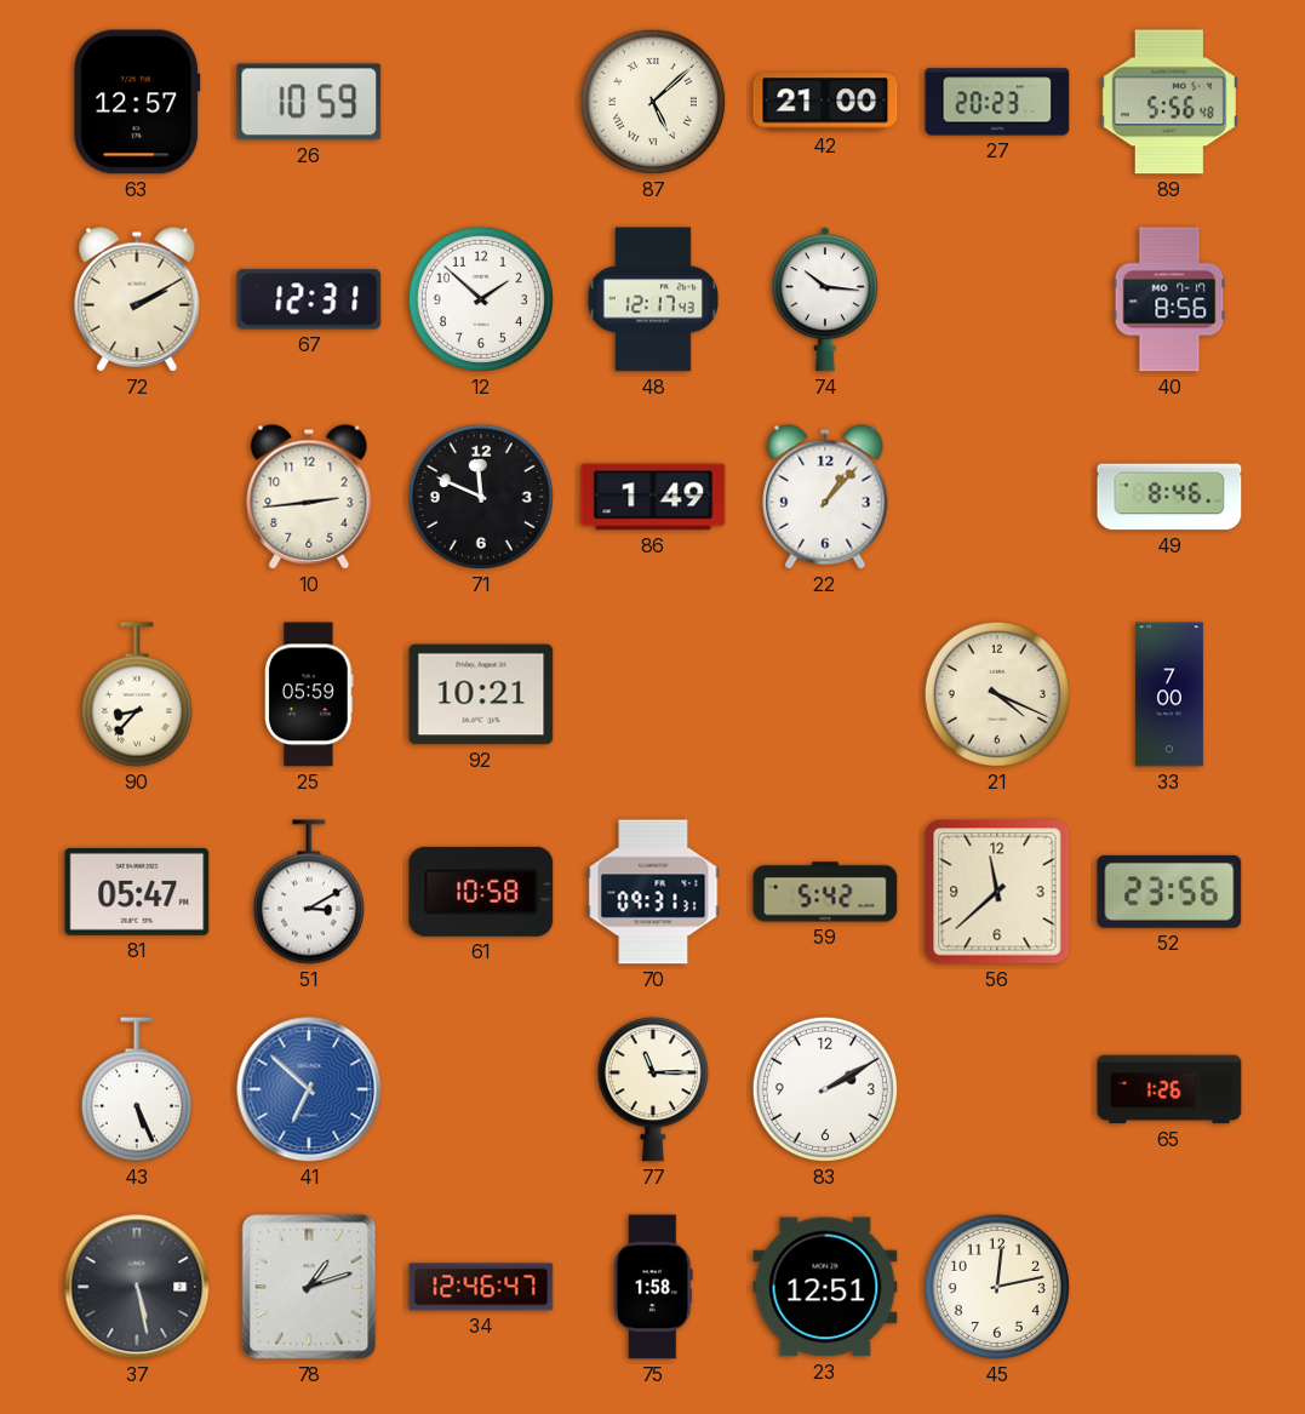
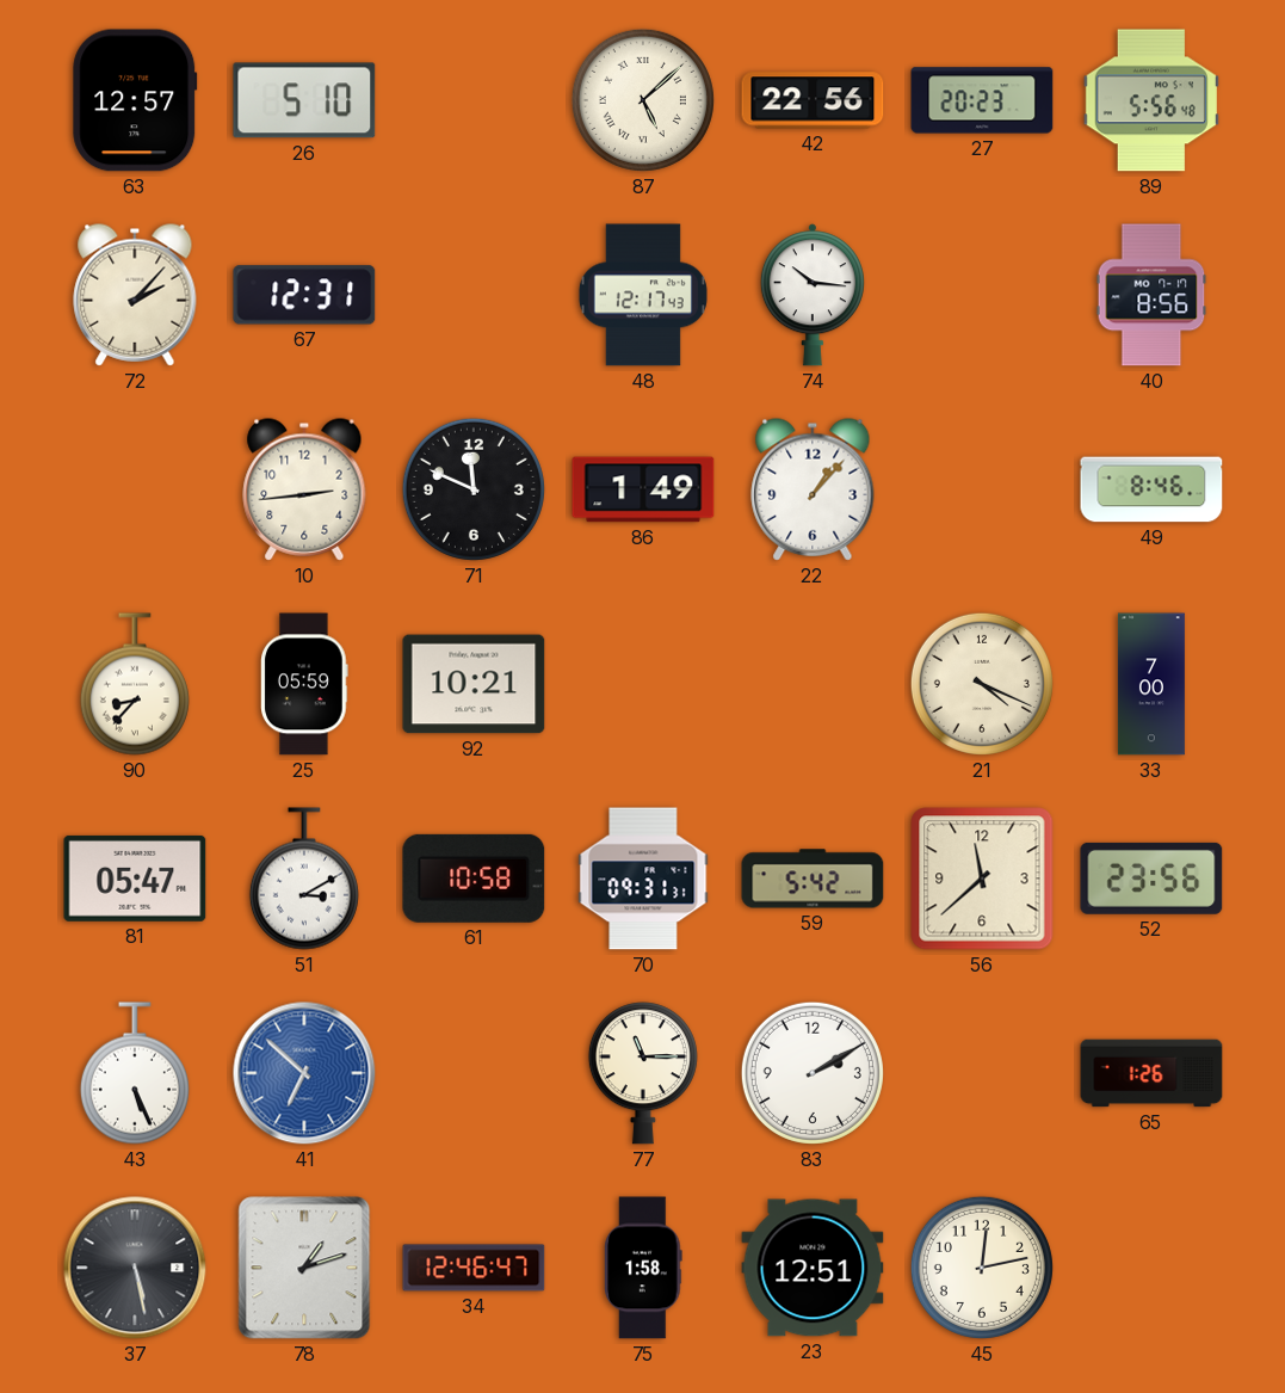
26: 10:59 -> 5:10 (304, 100)
42: 21:00 -> 22:56 (813, 100)
72: 2:10 -> 2:07 (135, 295)
12: 1:52 -> none (481, 299)
